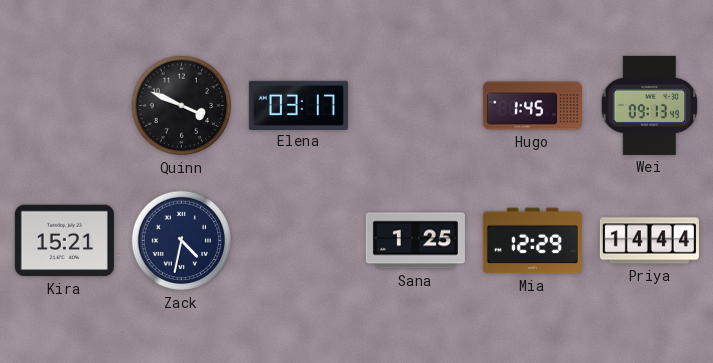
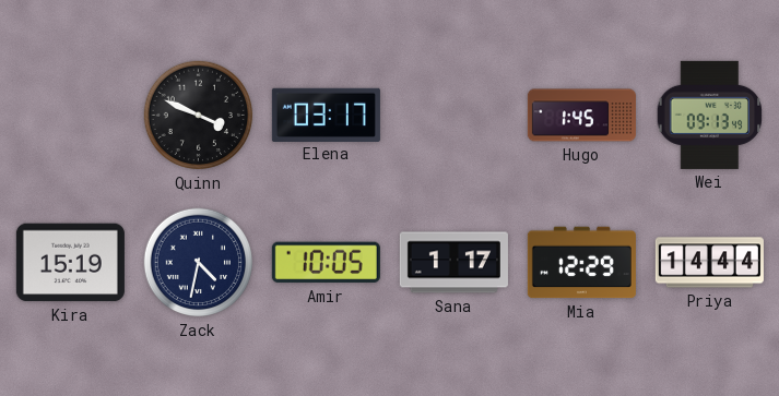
Kira: 15:21 -> 15:19 (70, 263)
Amir: none -> 10:05 (326, 263)
Sana: 1:25 -> 1:17 (453, 263)
